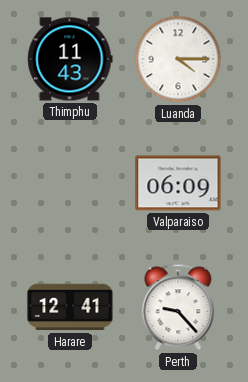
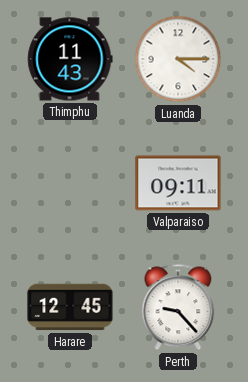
Valparaiso: 06:09 -> 09:11 (178, 183)
Harare: 12:41 -> 12:45 (70, 307)
